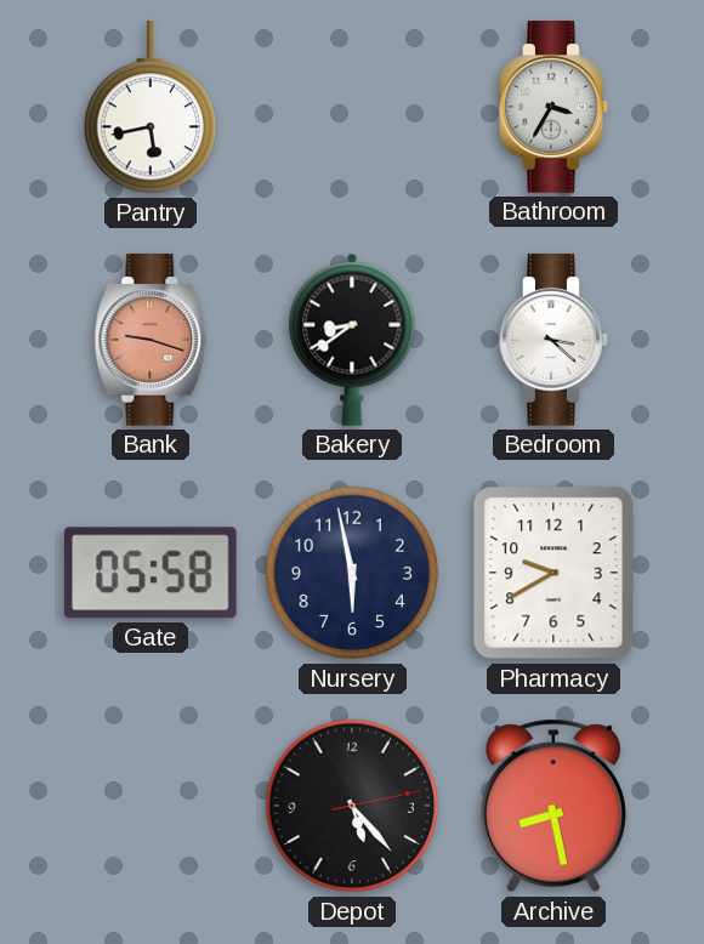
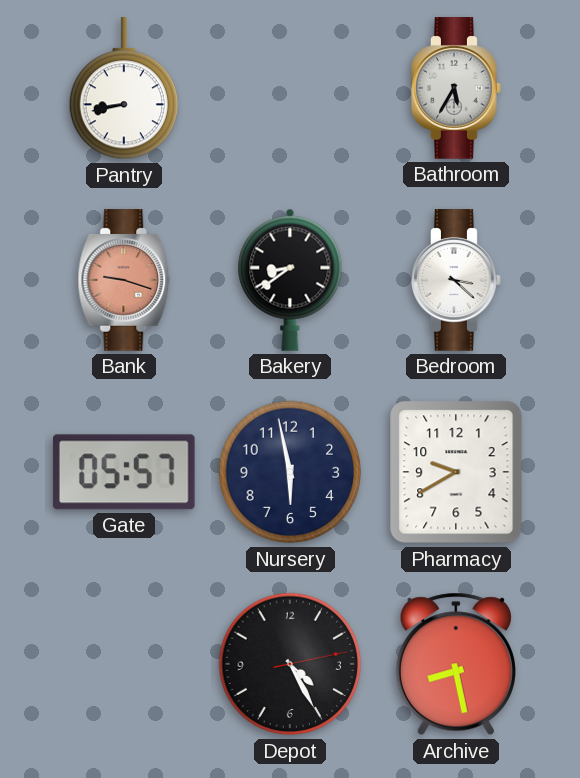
Pantry: 5:43 -> 8:43 (124, 89)
Bathroom: 3:35 -> 5:35 (456, 88)
Gate: 05:58 -> 05:57 (124, 472)
Depot: 5:23 -> 4:25 (290, 664)
